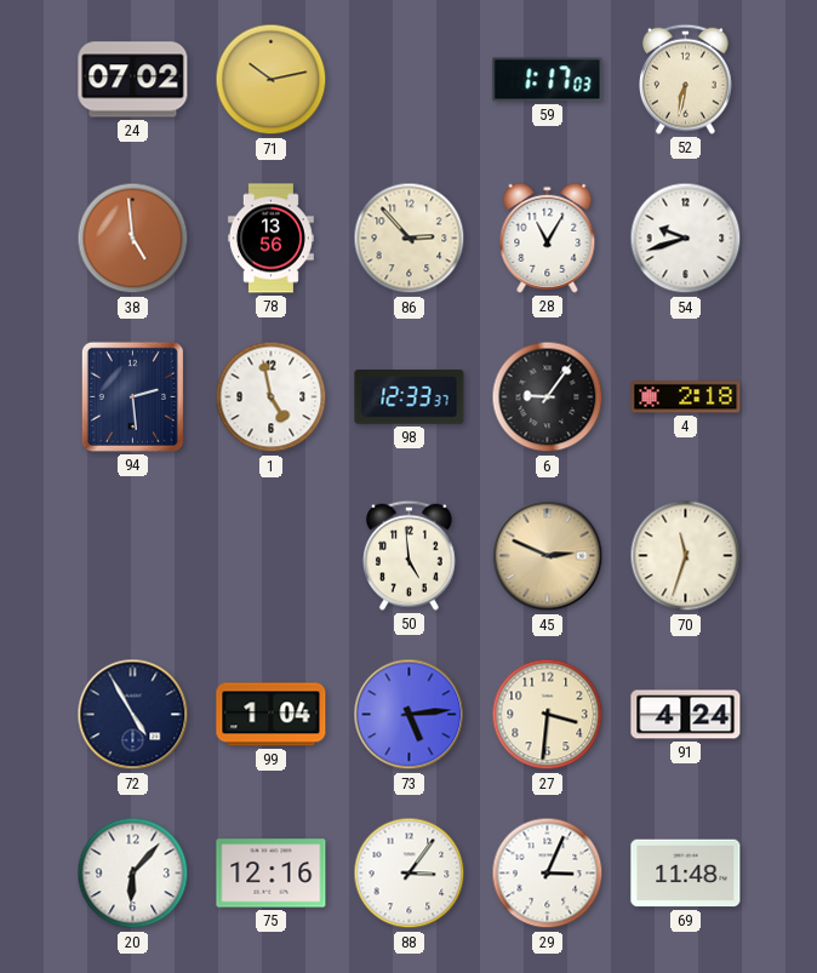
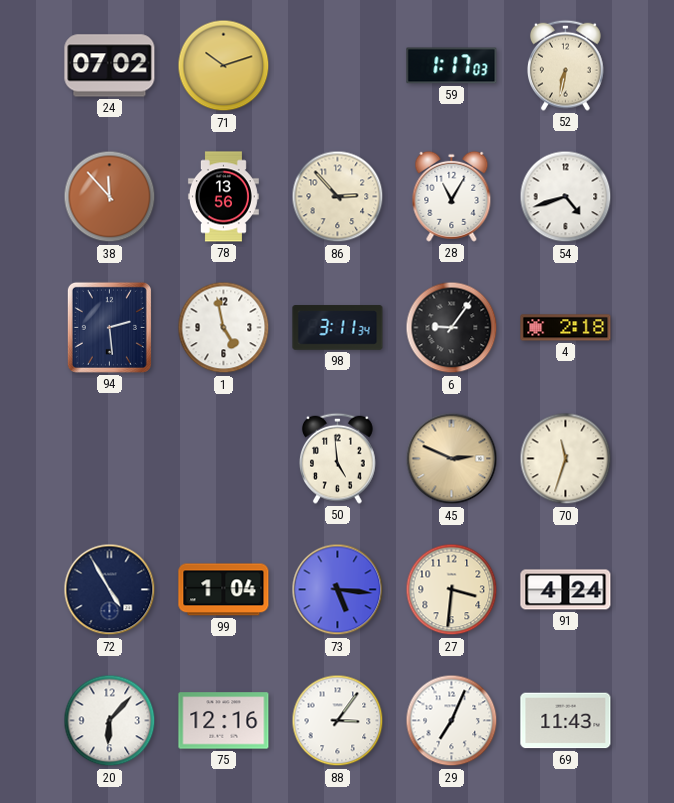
71: 10:13 -> 10:12 (224, 66)
38: 4:59 -> 11:53 (110, 197)
54: 9:42 -> 4:42 (566, 197)
98: 12:33 -> 3:11 (338, 328)
73: 5:14 -> 5:16 (338, 590)
29: 3:04 -> 7:04 (452, 721)
69: 11:48 -> 11:43 (566, 721)
